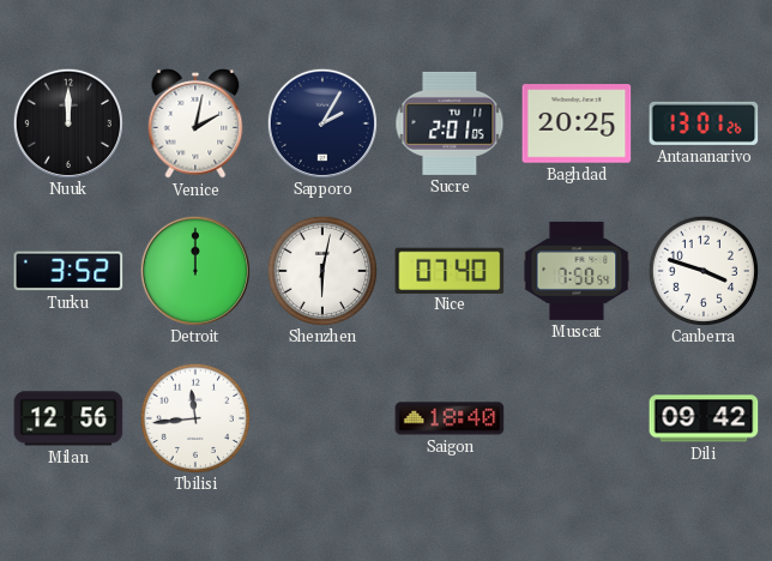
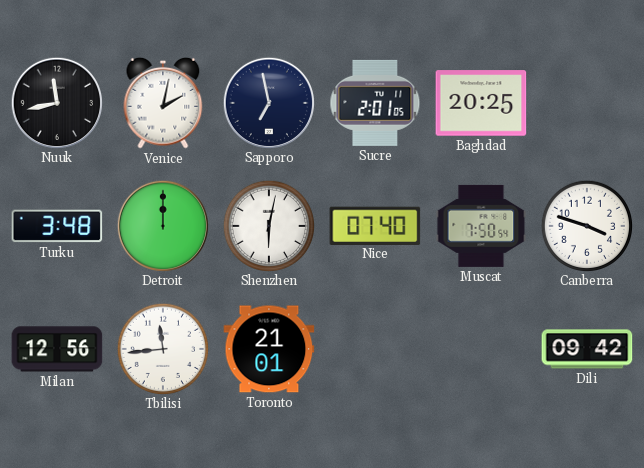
Nuuk: 12:00 -> 11:43 (56, 102)
Sapporo: 2:05 -> 6:58 (268, 102)
Antananarivo: 13:01 -> none (704, 123)
Turku: 3:52 -> 3:48 (57, 226)
Toronto: none -> 21:01 (269, 349)
Saigon: 18:40 -> none (450, 418)
